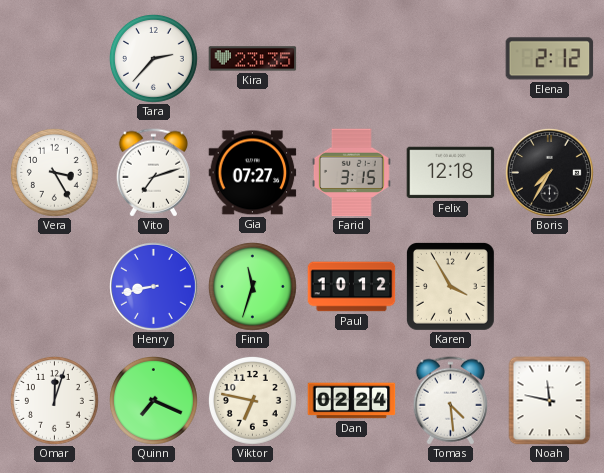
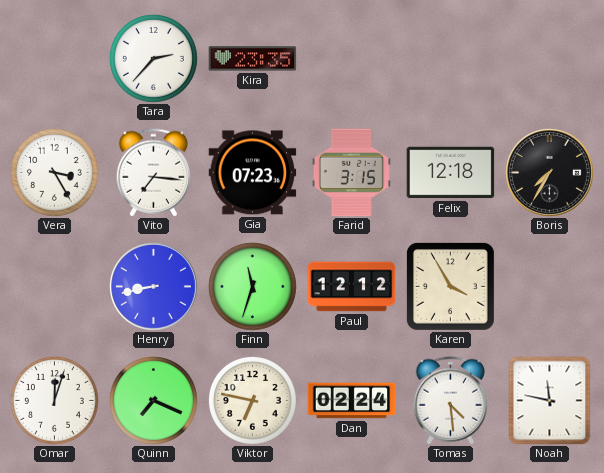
Elena: 2:12 -> none (550, 59)
Vito: 7:12 -> 7:16 (153, 173)
Gia: 07:27 -> 07:23 (253, 173)
Paul: 10:12 -> 12:12 (352, 287)
